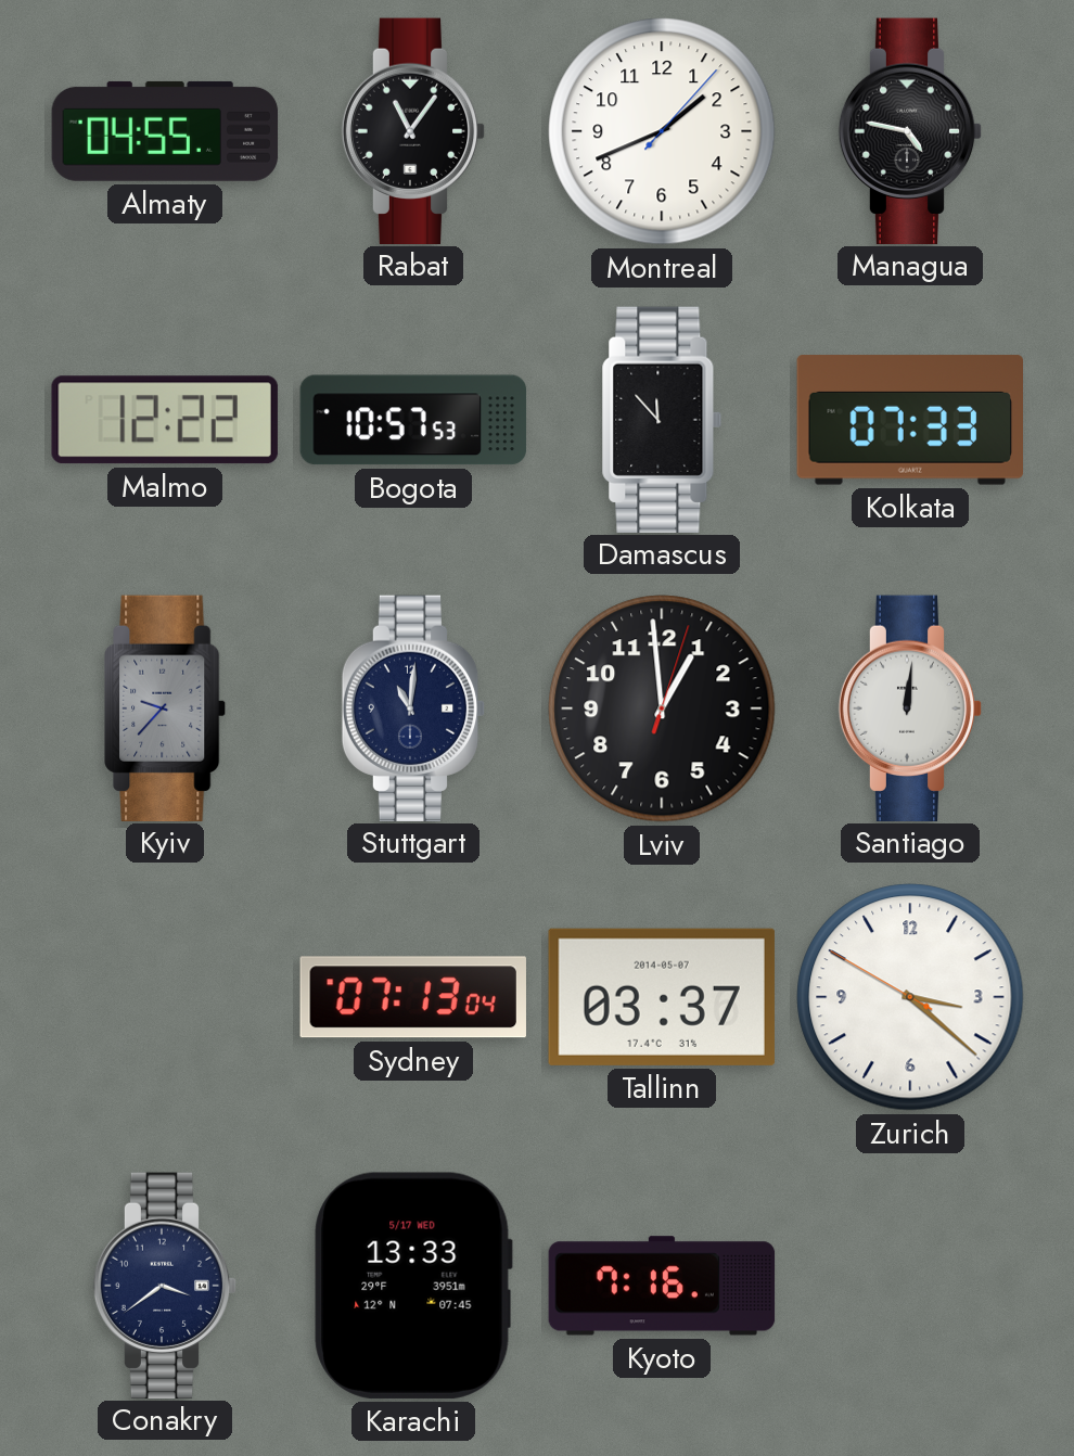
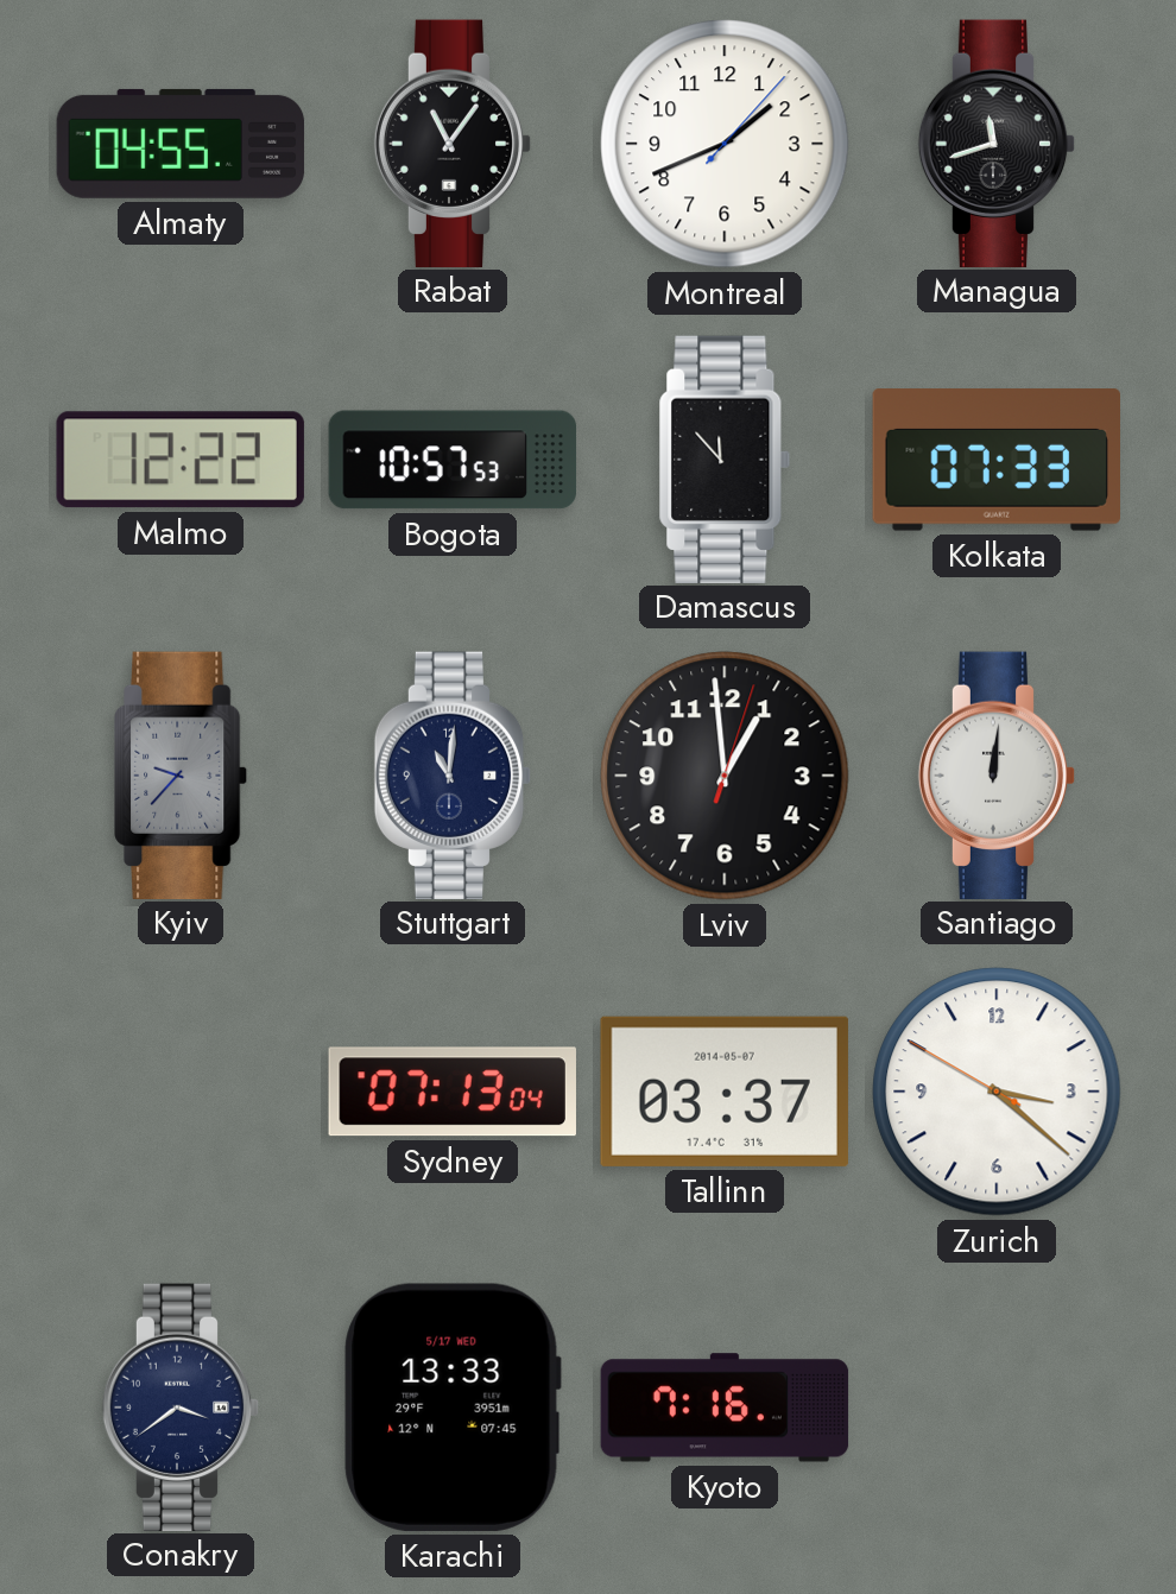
Managua: 4:47 -> 11:42 (997, 143)
